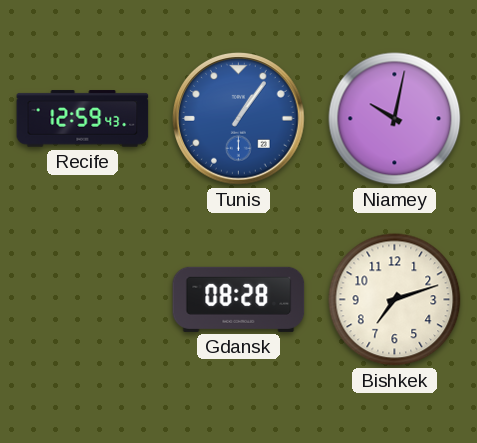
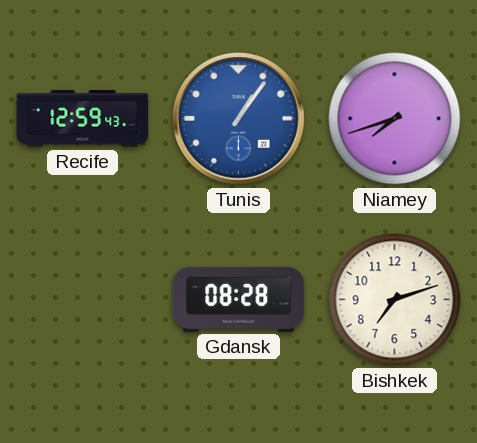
Niamey: 10:02 -> 7:42 (395, 119)
